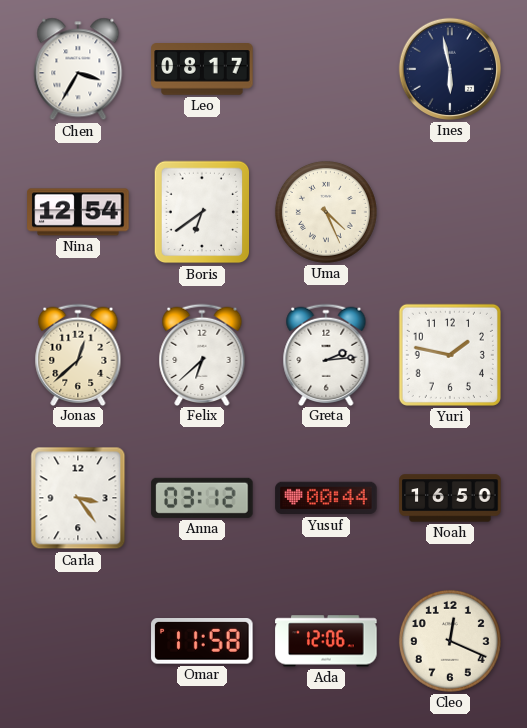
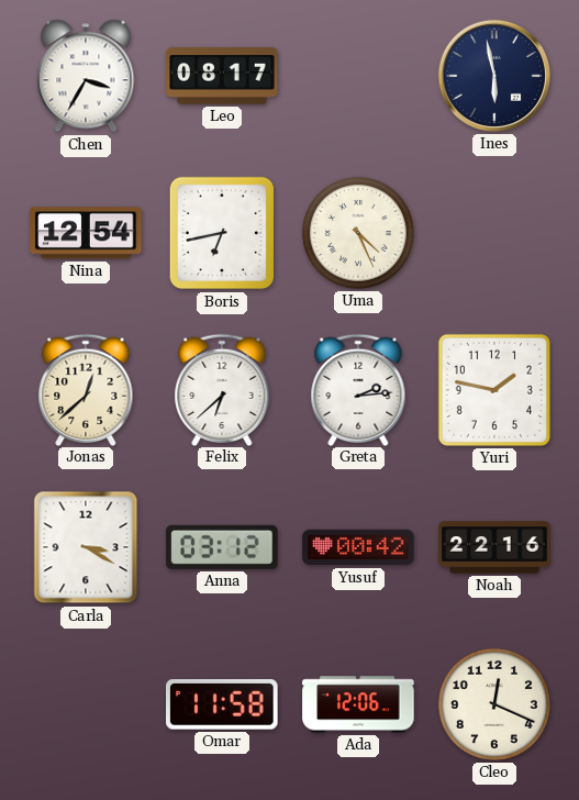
Boris: 6:39 -> 6:43 (222, 233)
Carla: 3:24 -> 3:20 (86, 547)
Yusuf: 00:44 -> 00:42 (358, 547)
Noah: 16:50 -> 22:16 (494, 547)
